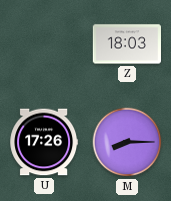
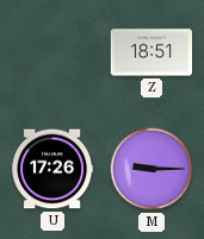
Z: 18:03 -> 18:51 (152, 52)
M: 8:15 -> 9:15 (152, 169)
